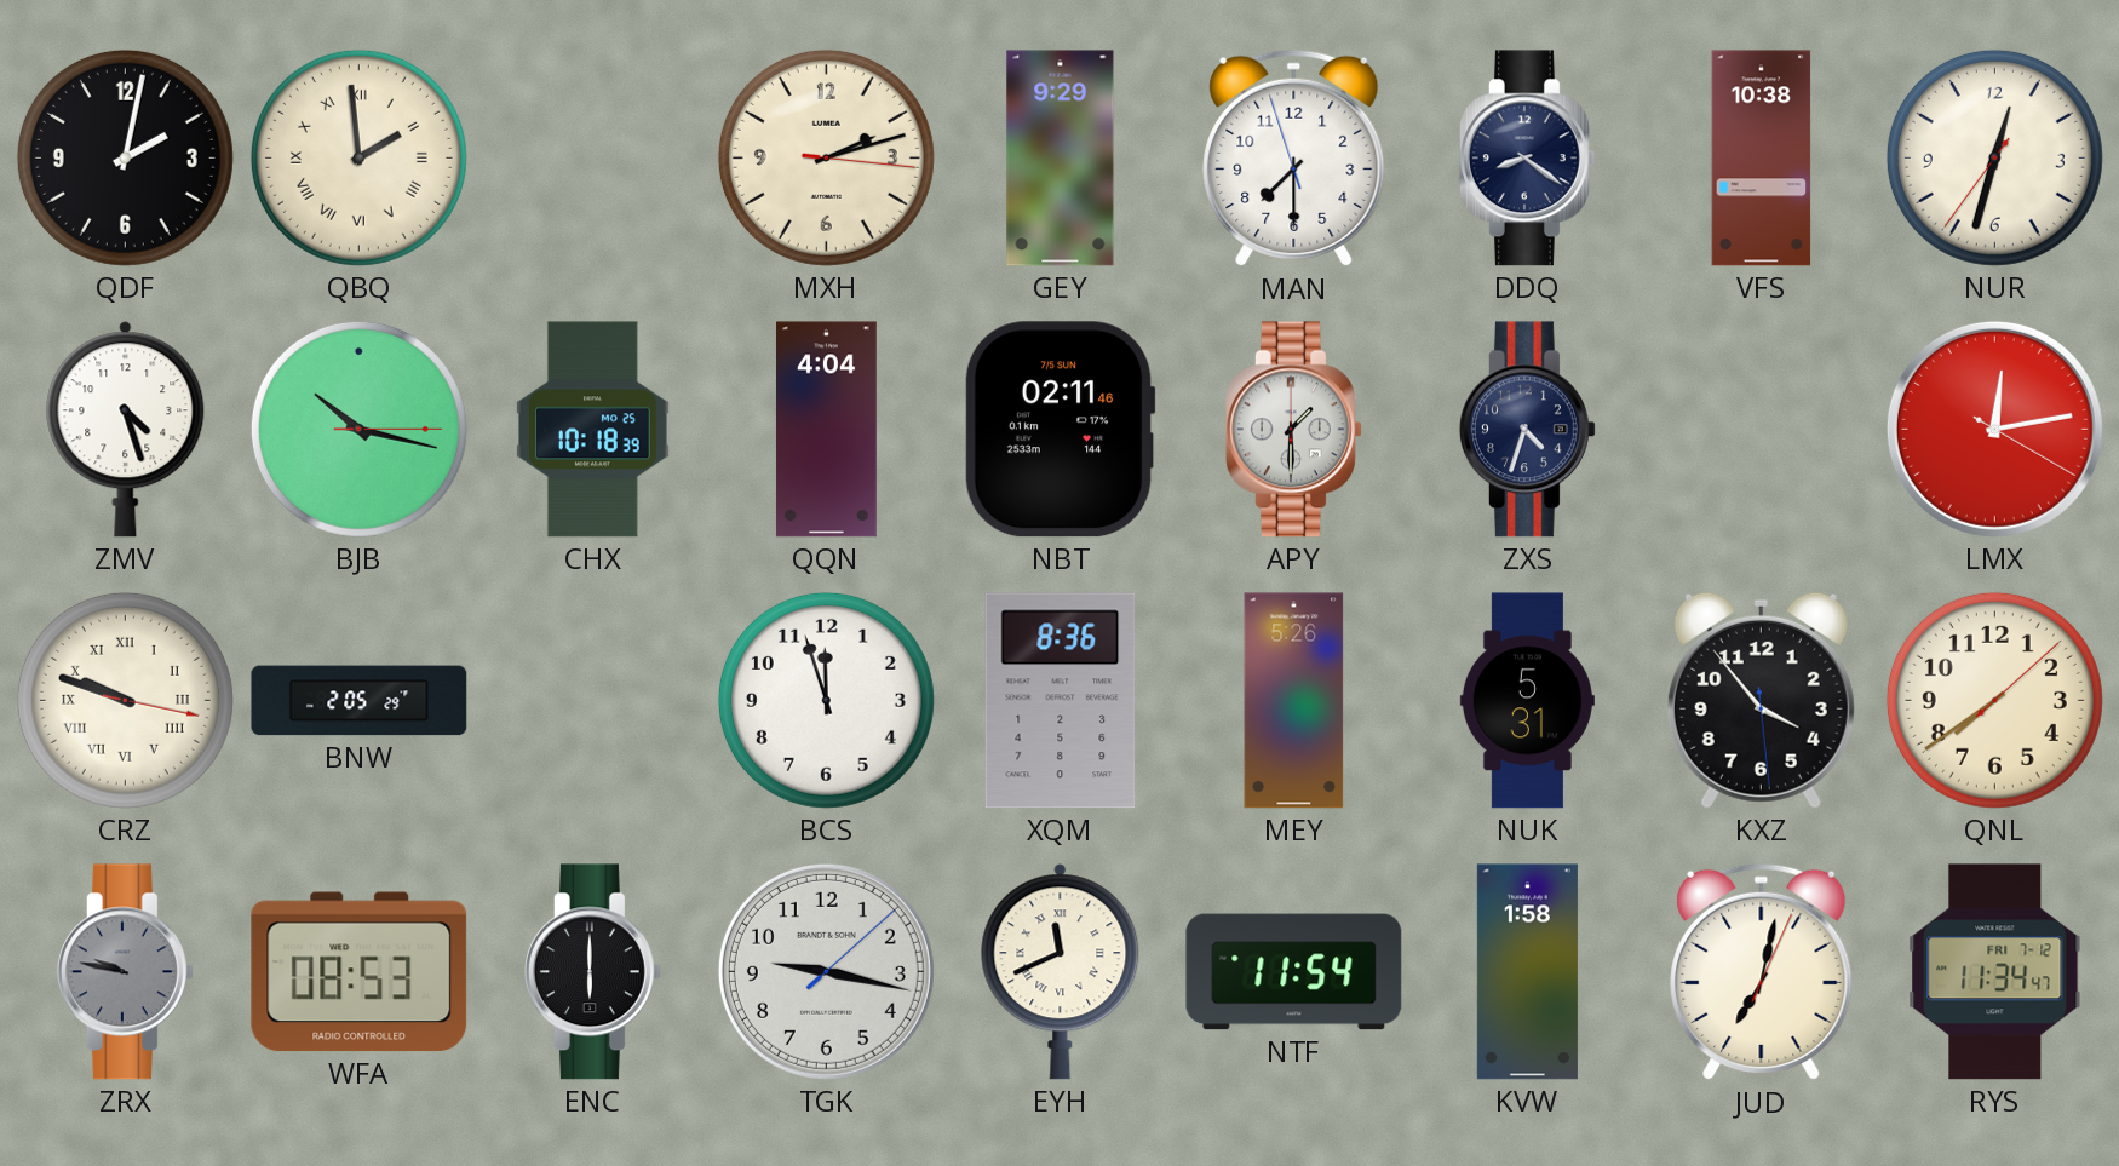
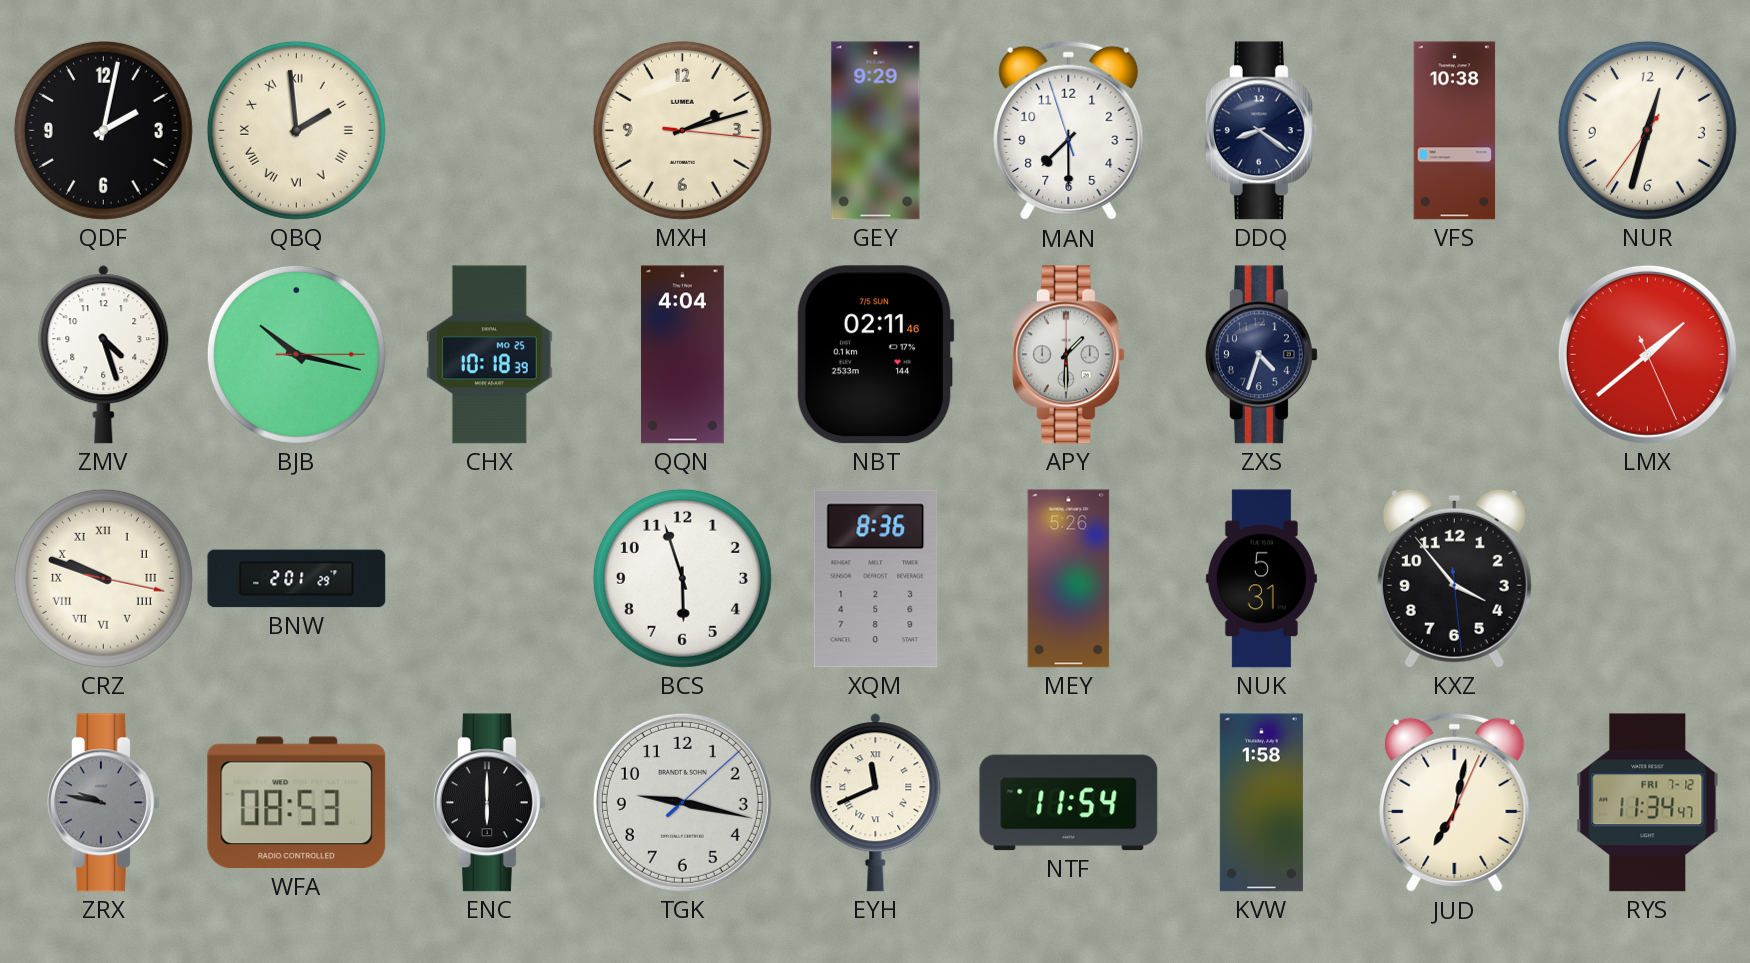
LMX: 12:13 -> 1:38 (1647, 354)
BNW: 2:05 -> 2:01 (297, 579)
BCS: 11:57 -> 5:57 (682, 578)
QNL: 7:39 -> none (1994, 700)
